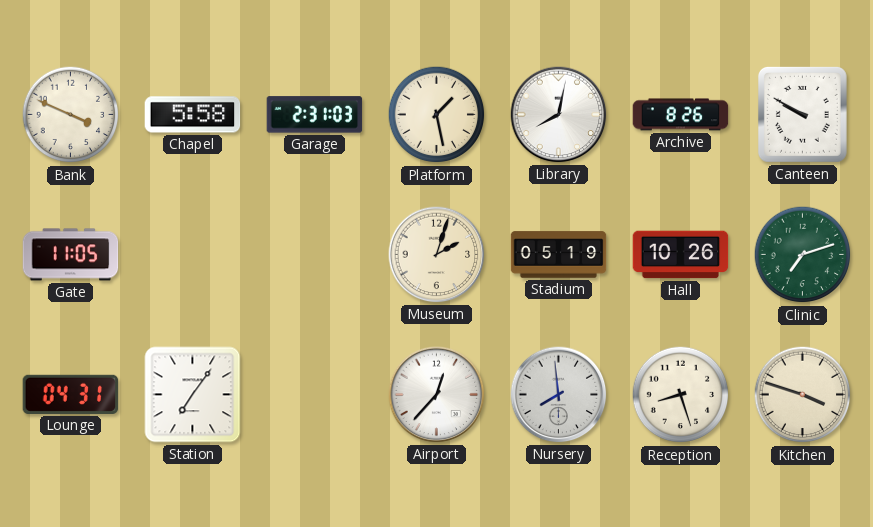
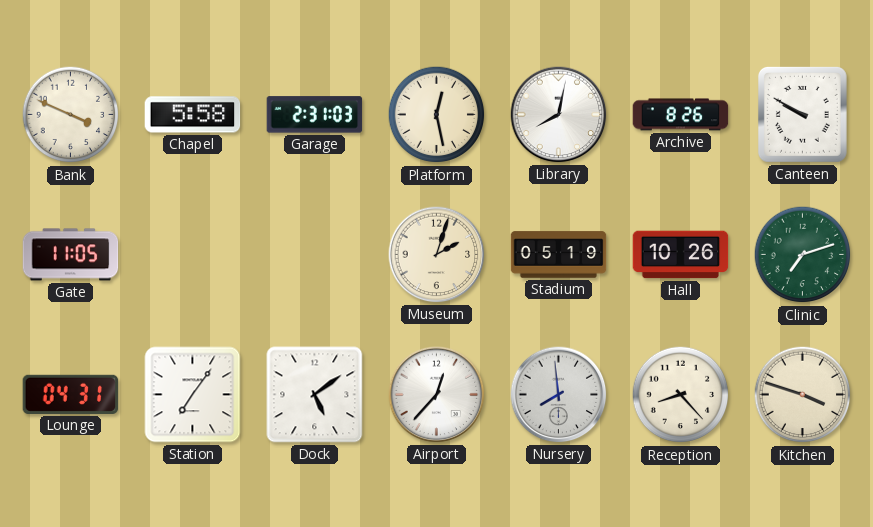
Platform: 1:28 -> 12:28 (437, 115)
Dock: none -> 5:09 (315, 395)
Reception: 8:27 -> 8:23 (681, 395)
